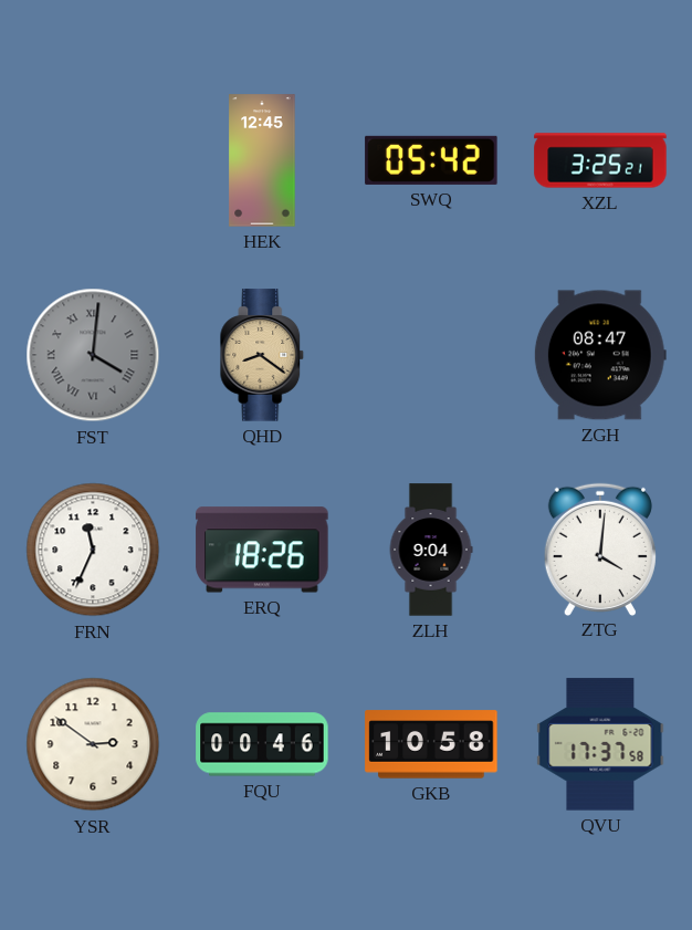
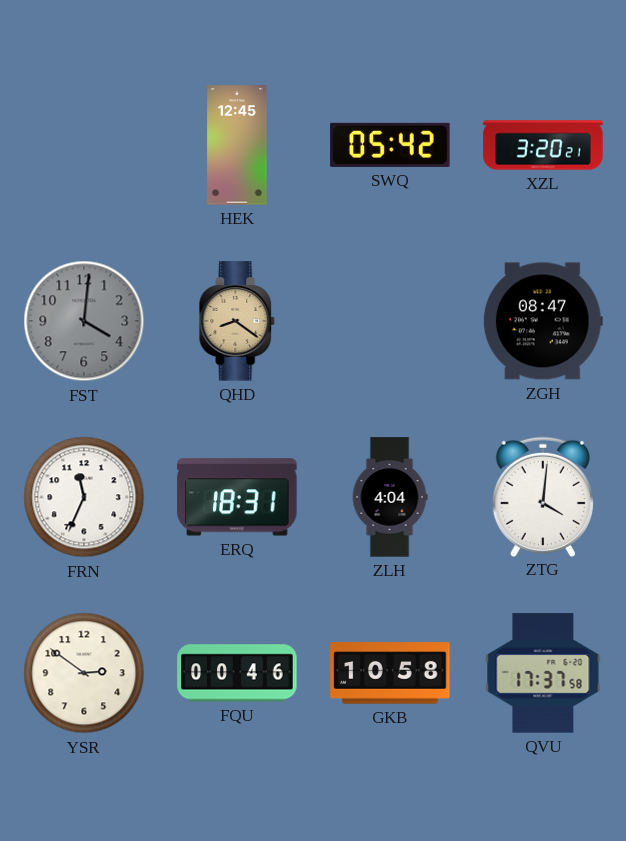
XZL: 3:25 -> 3:20 (543, 145)
FST numerals: Roman -> Arabic (84, 321)
ERQ: 18:26 -> 18:31 (237, 497)
ZLH: 9:04 -> 4:04 (390, 497)
